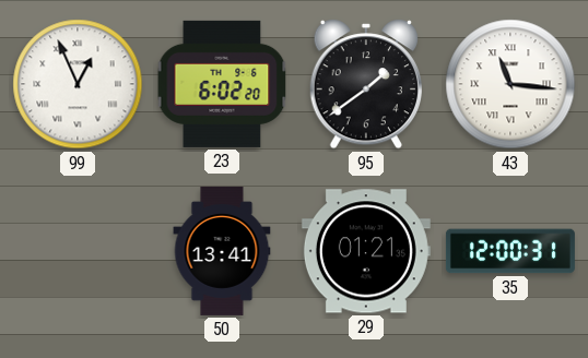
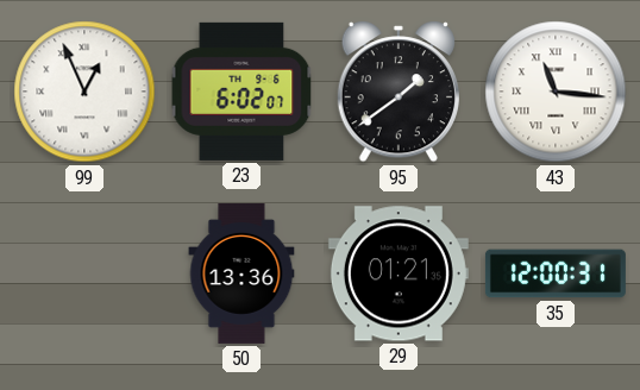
23: 6:02:20 -> 6:02:07 (241, 92)
50: 13:41 -> 13:36 (241, 273)
